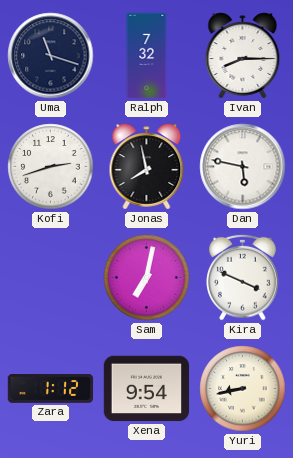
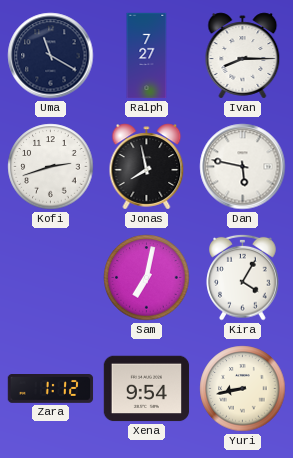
Uma: 11:18 -> 11:20 (51, 56)
Ralph: 7:32 -> 7:27 (147, 56)
Kira: 3:49 -> 4:05 (243, 277)
